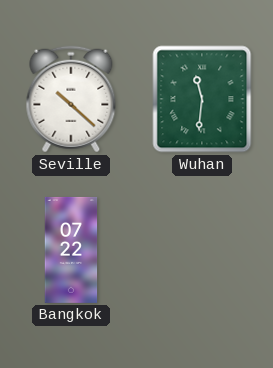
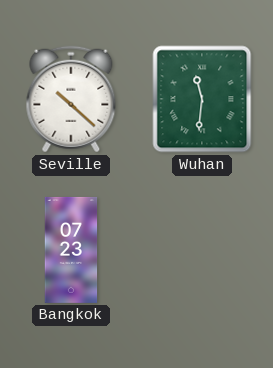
Bangkok: 07:22 -> 07:23 (71, 250)
